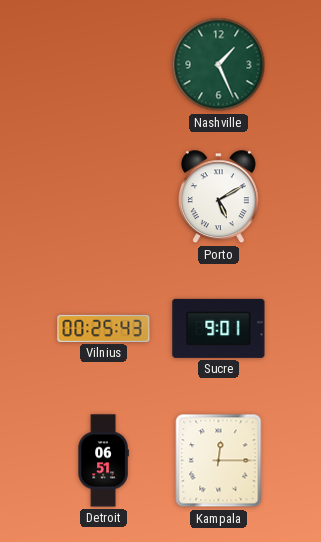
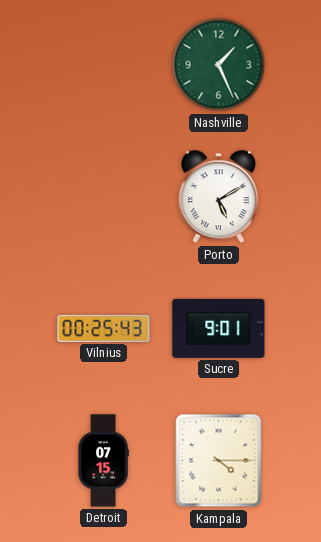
Detroit: 06:51 -> 07:15 (103, 461)
Kampala: 12:15 -> 4:15 (219, 461)
